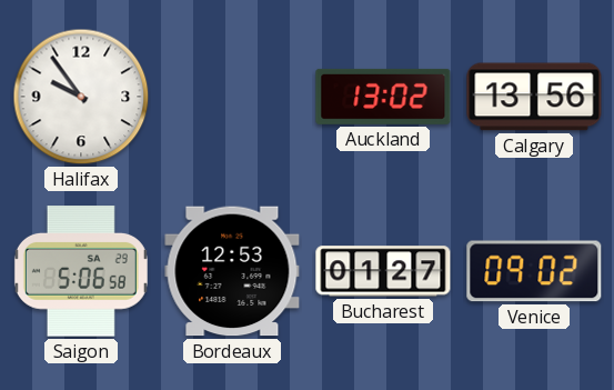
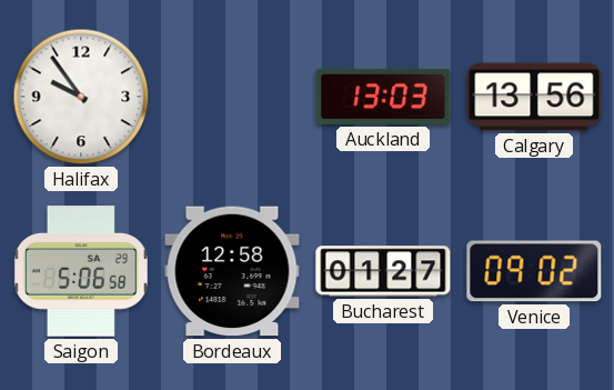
Auckland: 13:02 -> 13:03 (383, 97)
Bordeaux: 12:53 -> 12:58 (232, 271)
